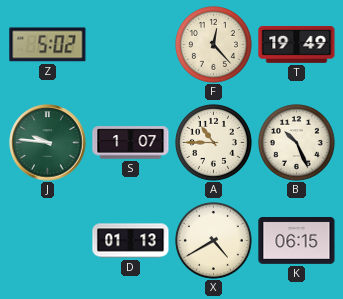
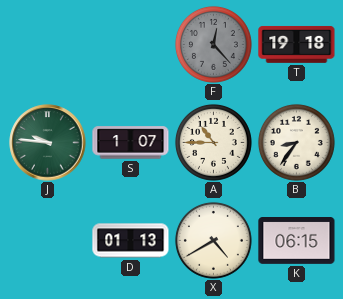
Z: 5:02 -> none (48, 45)
F dial: cream -> grey (213, 44)
T: 19:49 -> 19:18 (297, 45)
B: 10:26 -> 8:36 (296, 142)
